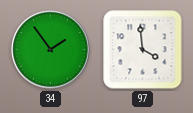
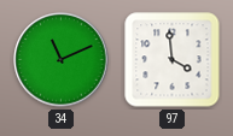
34: 1:54 -> 11:11 (62, 60)
